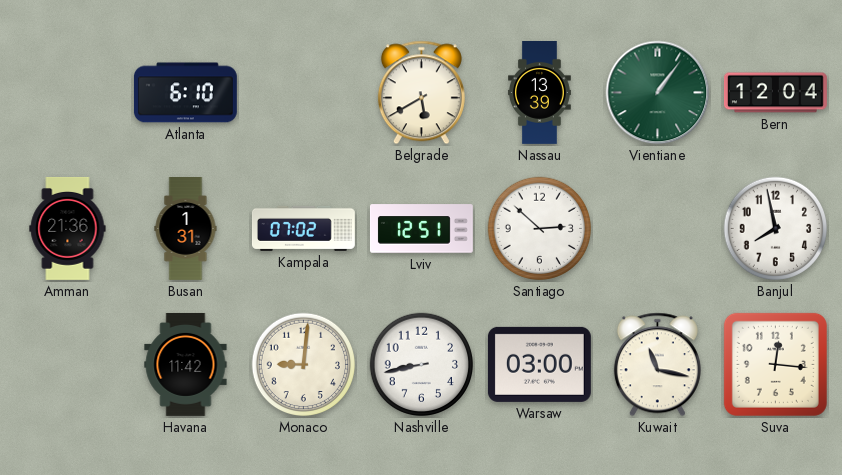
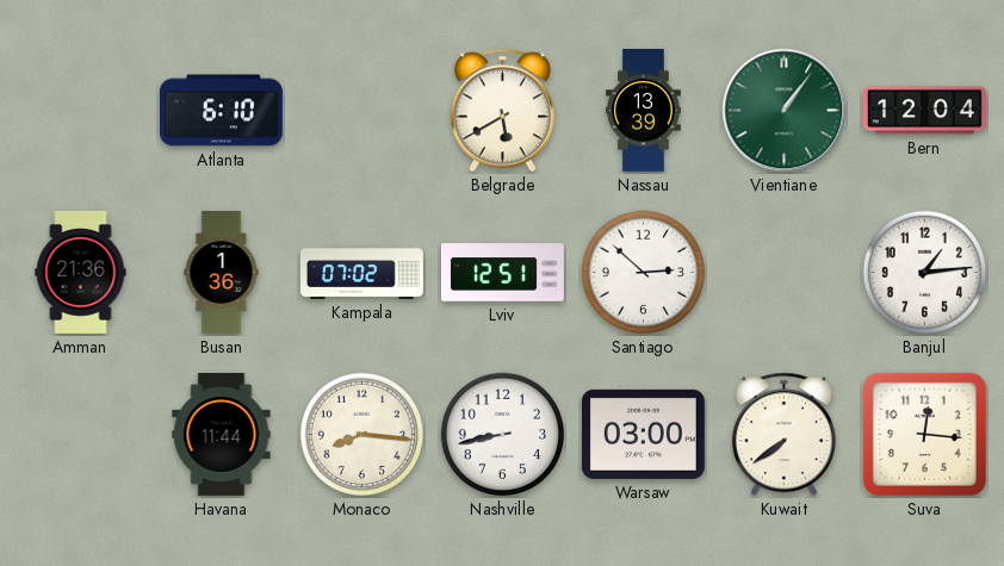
Busan: 1:31 -> 1:36 (222, 273)
Banjul: 7:58 -> 1:14 (925, 273)
Havana: 11:42 -> 11:44 (222, 434)
Monaco: 9:01 -> 8:16 (362, 435)
Kuwait: 11:17 -> 7:39 (783, 435)
